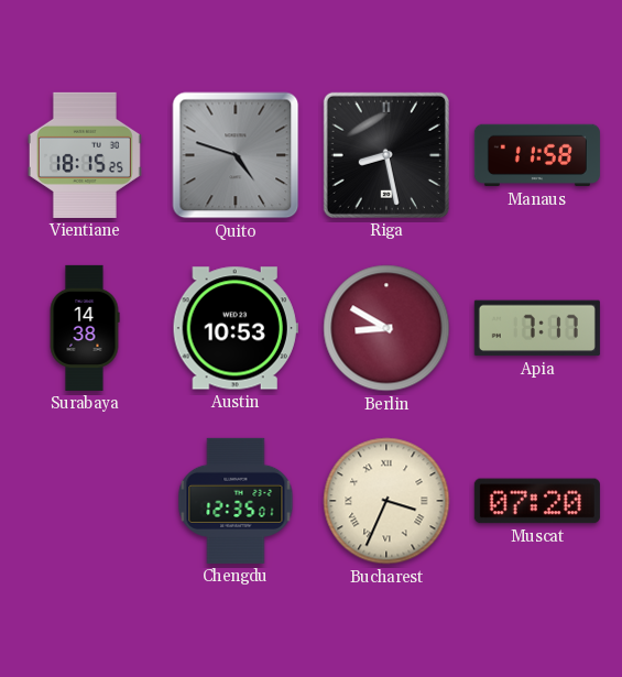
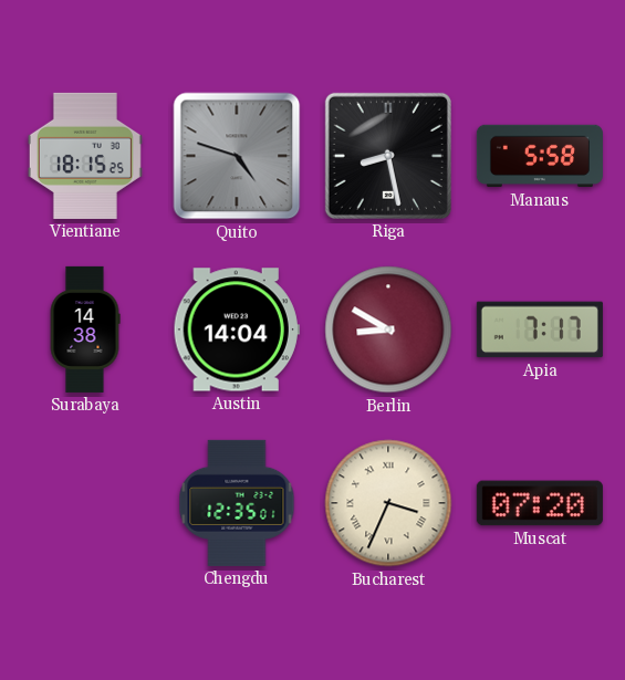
Manaus: 11:58 -> 5:58 (540, 156)
Austin: 10:53 -> 14:04 (237, 329)
